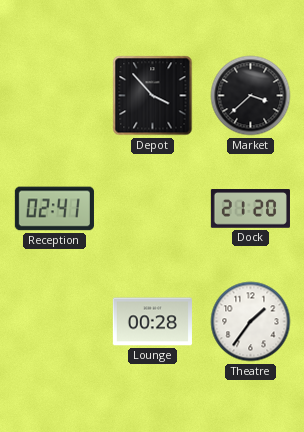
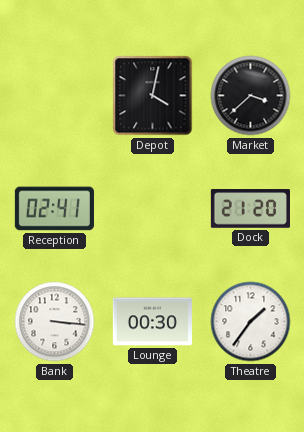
Depot: 3:53 -> 4:02 (153, 96)
Bank: none -> 3:16 (55, 322)
Lounge: 00:28 -> 00:30 (152, 322)
